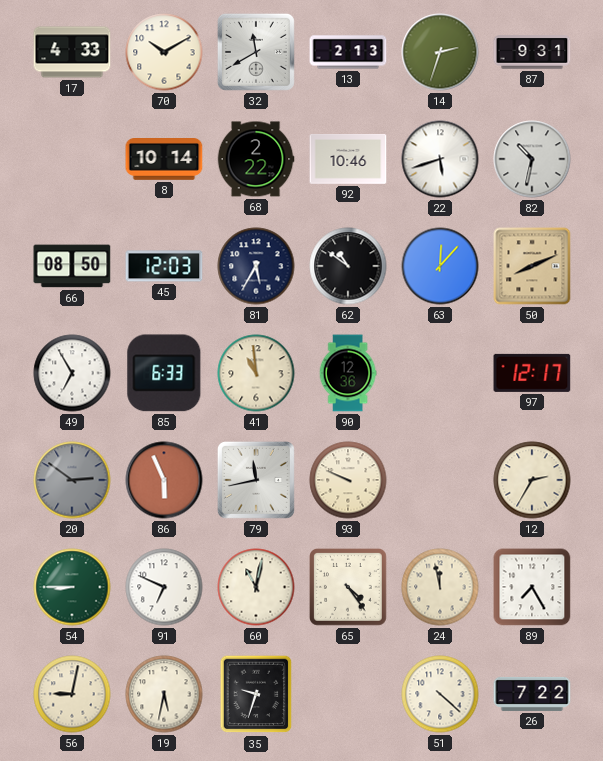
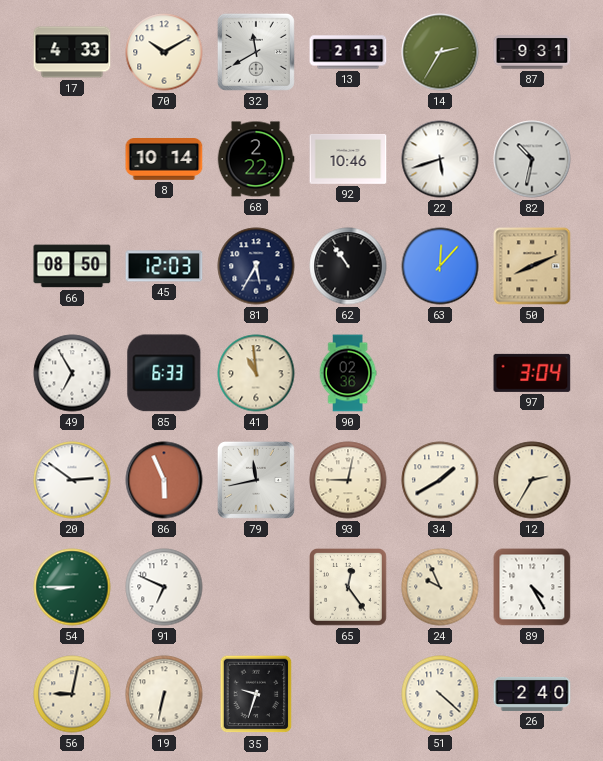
14: 2:33 -> 2:35 (440, 52)
62: 10:51 -> 10:54 (348, 266)
90: 12:36 -> 02:36 (348, 373)
97: 12:17 -> 3:04 (532, 373)
20 dial: grey -> white (72, 480)
93: 9:49 -> 9:02 (348, 480)
34: none -> 1:40 (440, 480)
60: 11:02 -> none (256, 587)
65: 4:24 -> 12:24 (349, 588)
24: 11:58 -> 9:56 (440, 587)
89: 7:25 -> 4:25 (532, 587)
19: 5:32 -> 6:32 (164, 694)
26: 7:22 -> 2:40 (532, 694)
